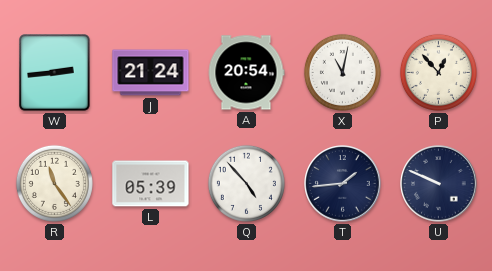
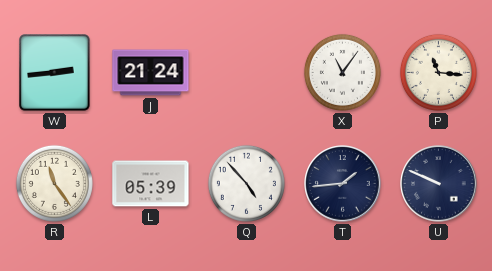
A: 20:54 -> none (246, 73)
X: 11:02 -> 11:06 (342, 72)
P: 12:53 -> 11:16 (438, 72)
